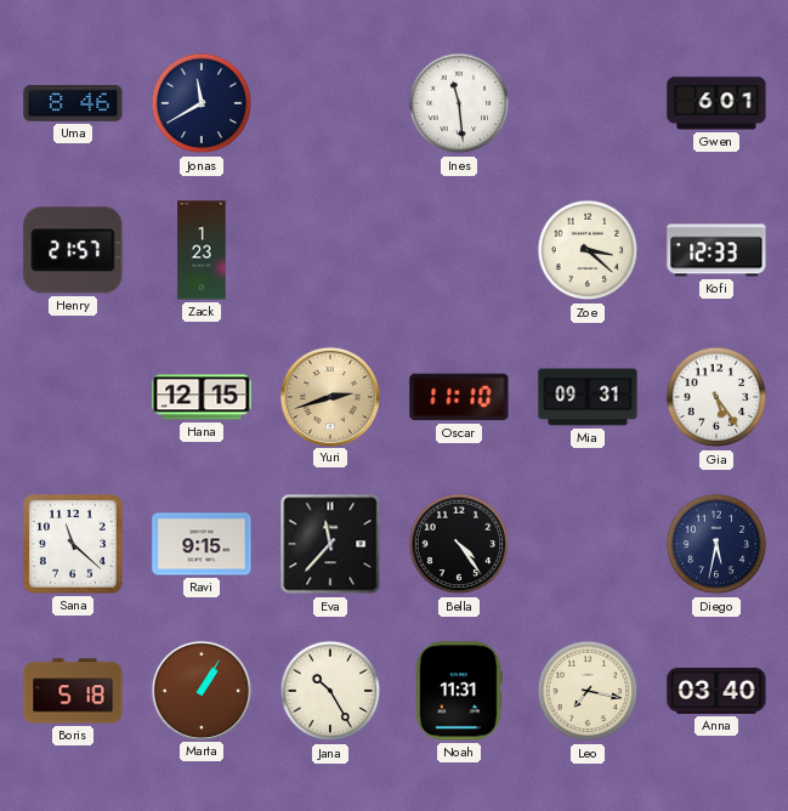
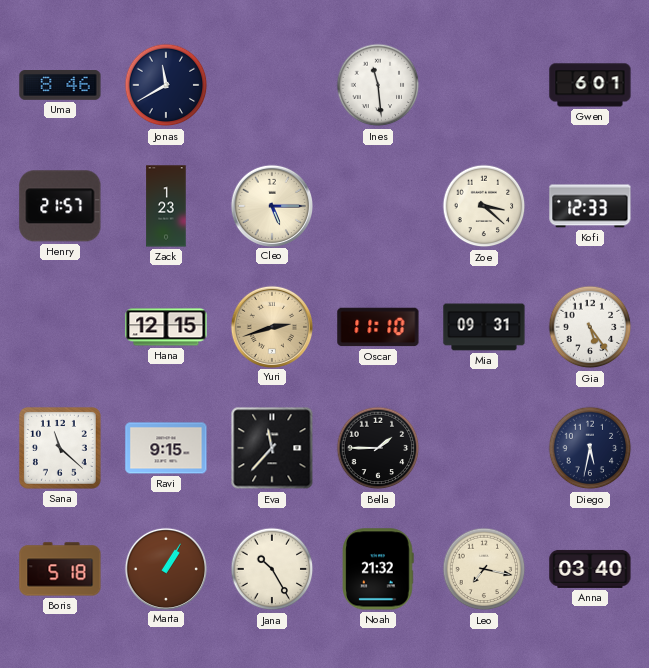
Cleo: none -> 5:15 (271, 205)
Bella: 4:24 -> 1:45 (378, 448)
Noah: 11:31 -> 21:32 (378, 569)
